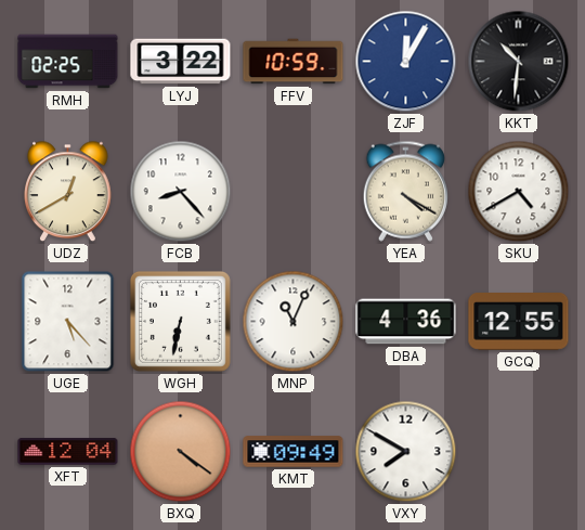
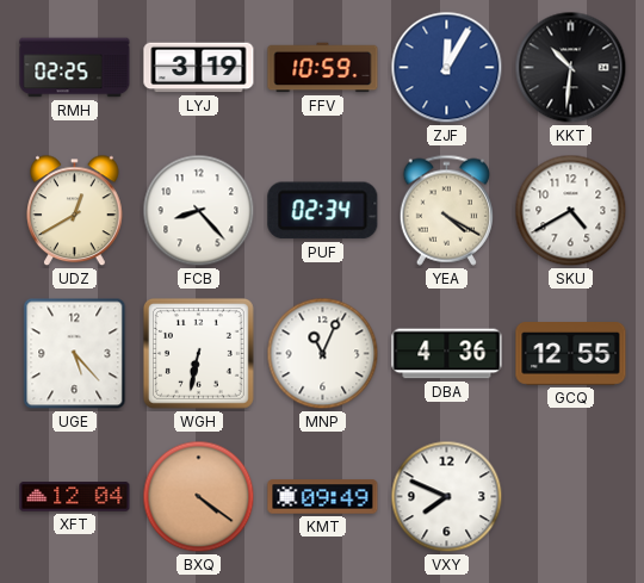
LYJ: 3:22 -> 3:19 (199, 68)
PUF: none -> 02:34 (323, 211)
VXY: 7:50 -> 7:49 (447, 497)
